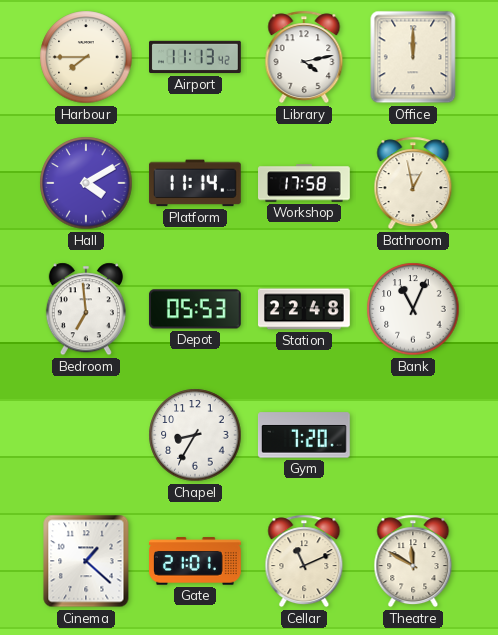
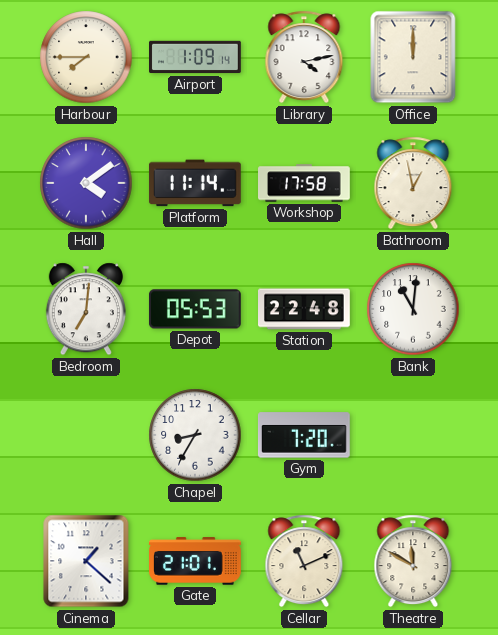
Airport: 11:13 -> 1:09 (196, 57)
Hall: 4:10 -> 4:09 (86, 183)
Bedroom: 6:59 -> 7:01 (86, 309)
Bank: 11:04 -> 11:01 (413, 309)
